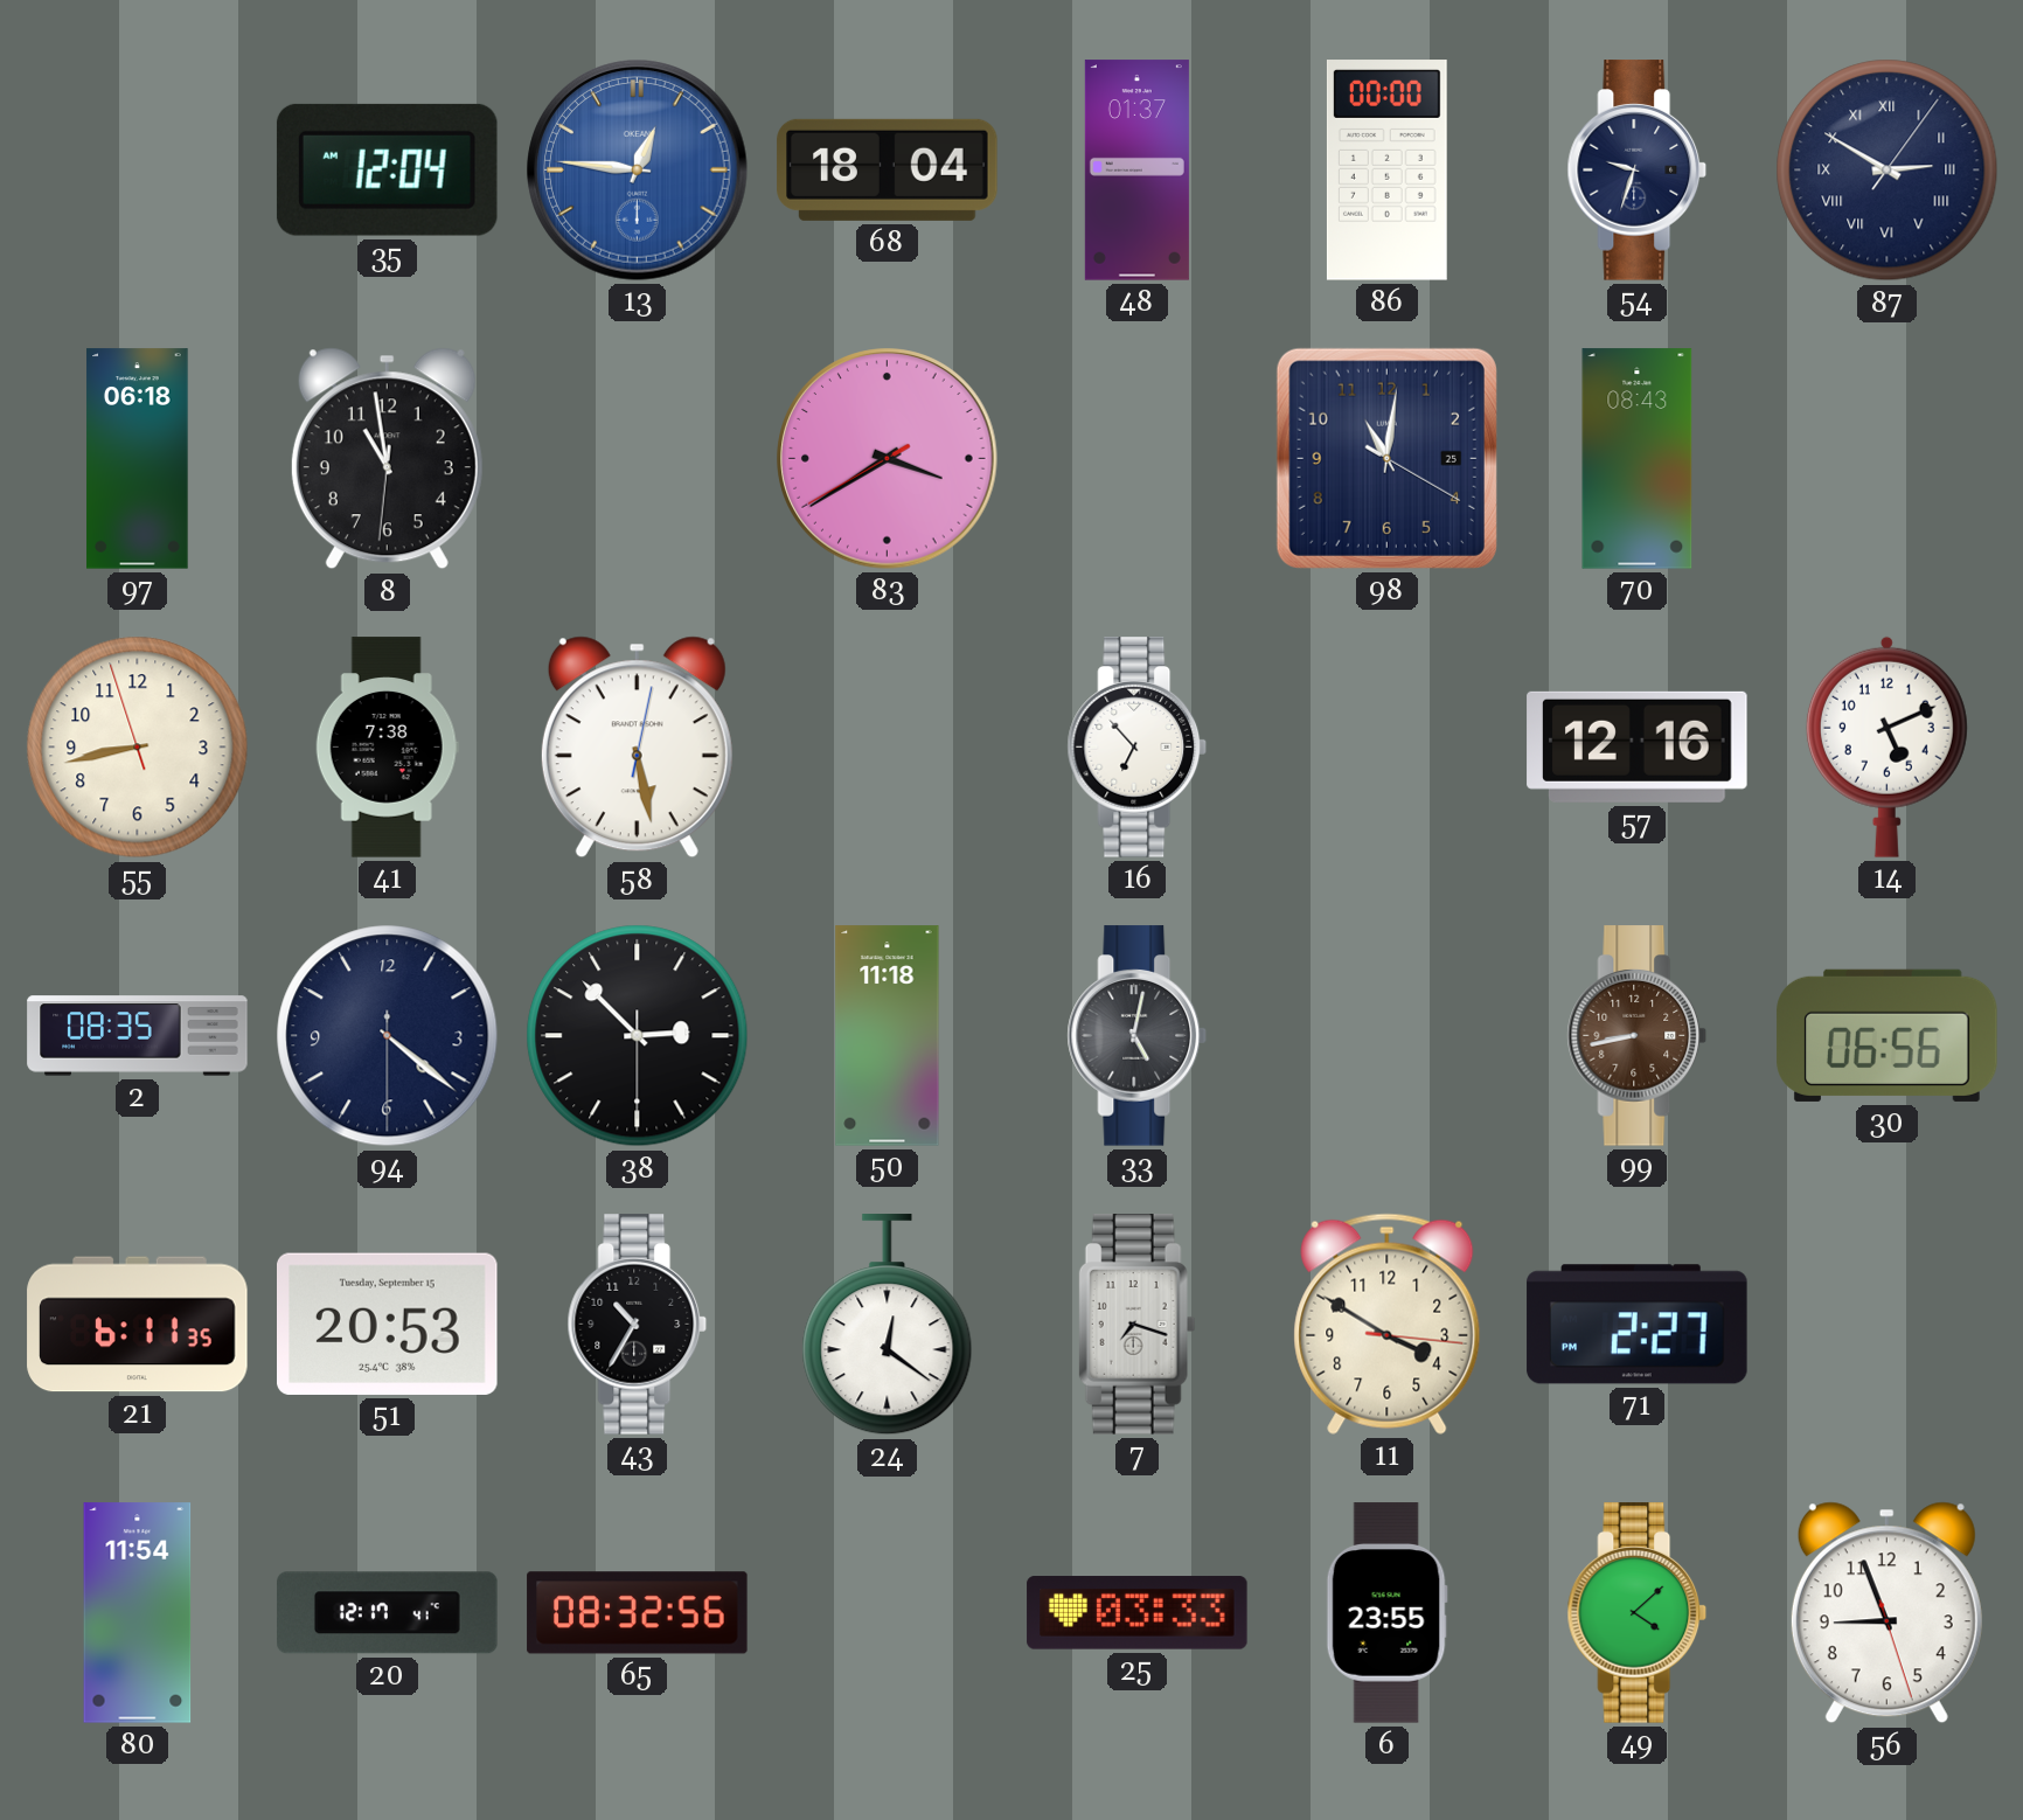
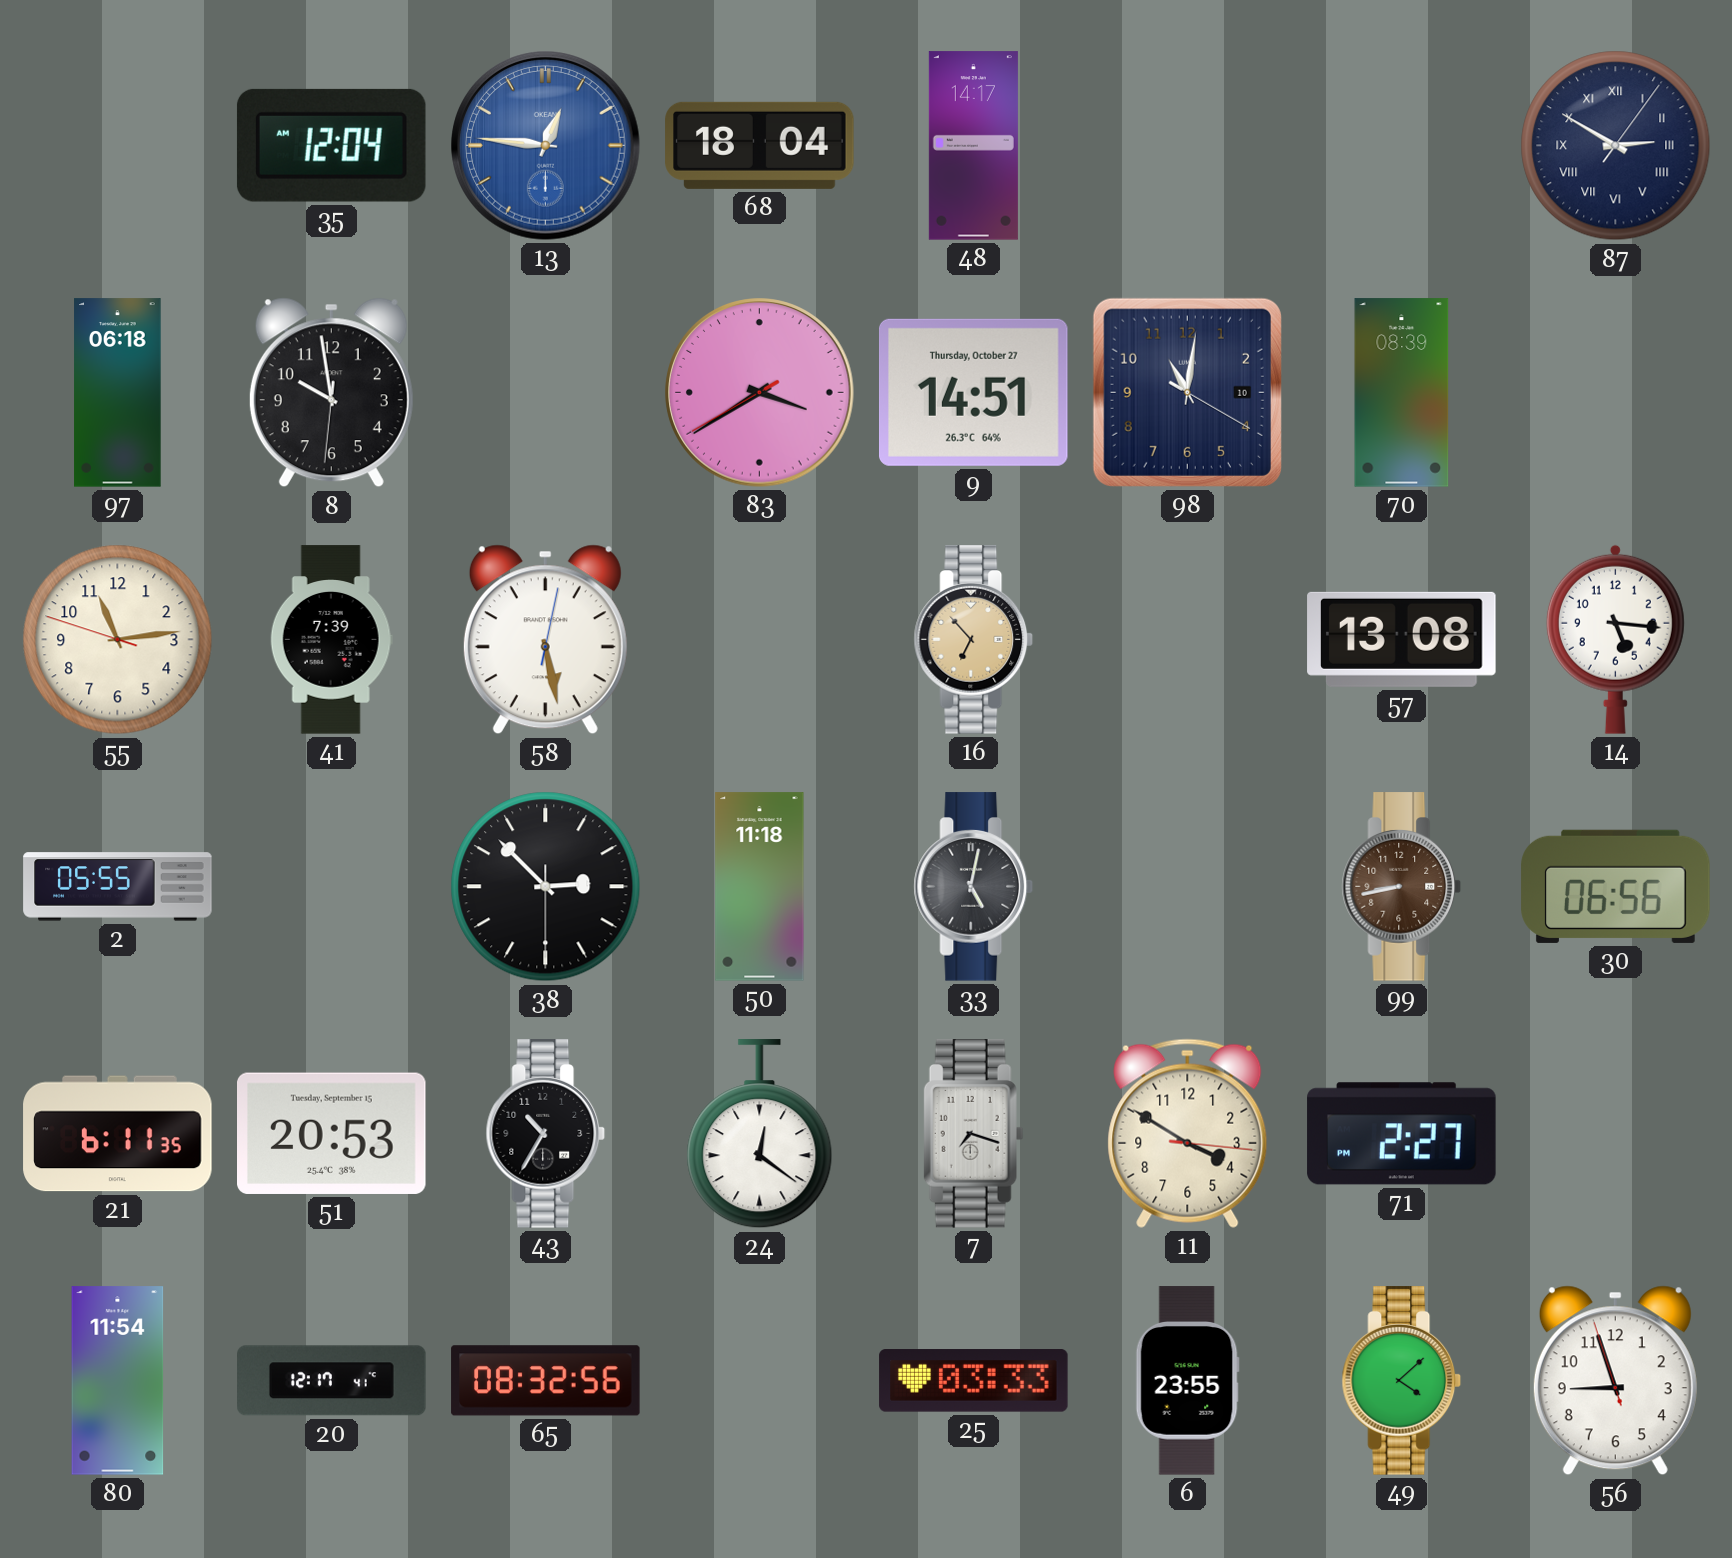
48: 01:37 -> 14:17 (973, 146)
86: 00:00 -> none (1386, 171)
54: 9:33 -> none (1638, 171)
8: 10:58 -> 9:58 (331, 393)
9: none -> 14:51 (974, 392)
98 date: 25 -> 10 (1187, 392)
70: 08:43 -> 08:39 (1402, 393)
55: 8:42 -> 11:13 (118, 640)
41: 7:38 -> 7:39 (331, 640)
16 dial: white -> champagne (974, 640)
57: 12:16 -> 13:08 (1402, 639)
14: 5:11 -> 5:16 (1615, 639)
2: 08:35 -> 05:55 (118, 887)
94: 4:21 -> none (388, 1036)
56: 8:56:27 -> 8:56:57 (1615, 1381)
